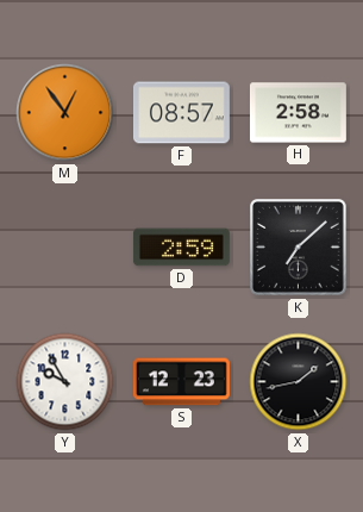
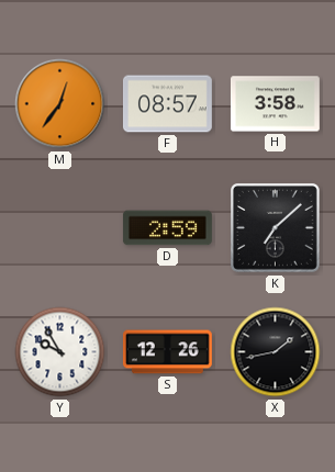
M: 12:54 -> 12:36 (60, 104)
H: 2:58 -> 3:58 (275, 104)
S: 12:23 -> 12:26 (167, 352)
